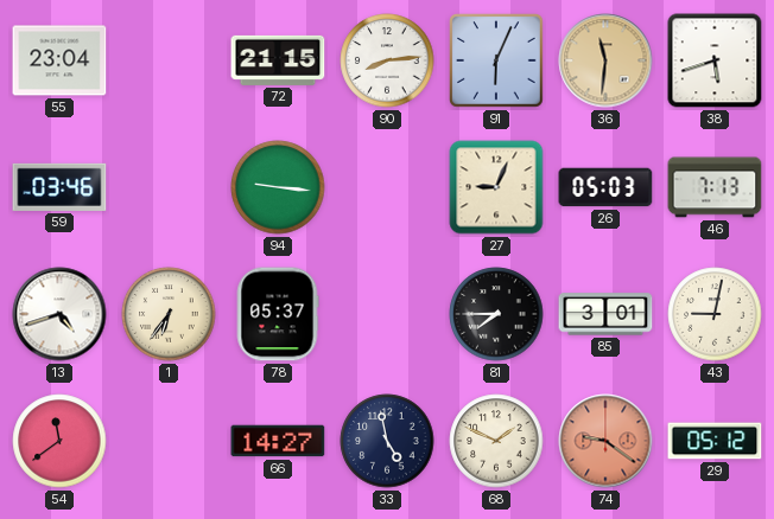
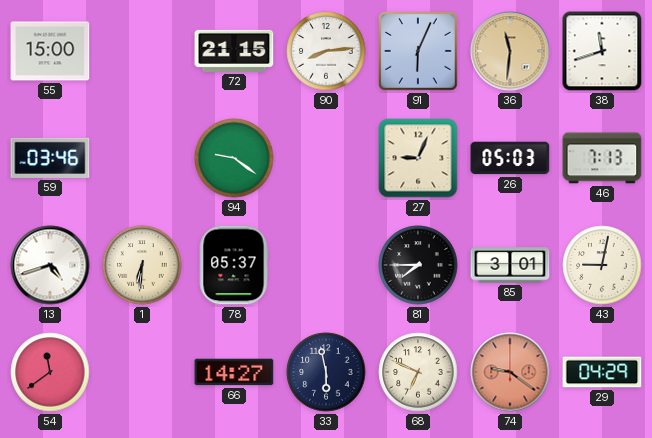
55: 23:04 -> 15:00 (50, 51)
38: 5:42 -> 11:42 (602, 51)
94: 9:16 -> 9:21 (234, 158)
1: 6:36 -> 6:31 (142, 265)
33: 4:58 -> 5:58 (326, 372)
68: 1:49 -> 6:49 (418, 372)
29: 05:12 -> 04:29 (602, 372)
